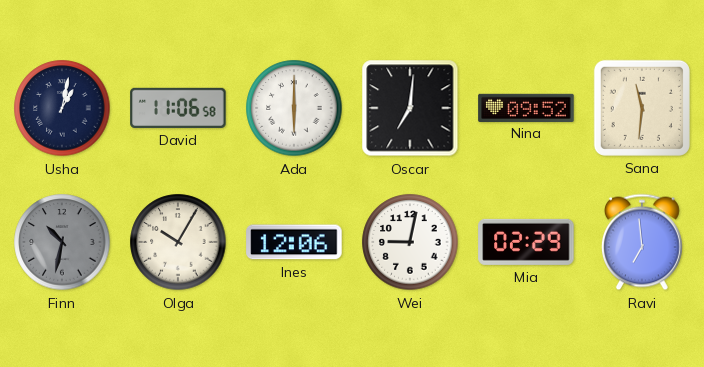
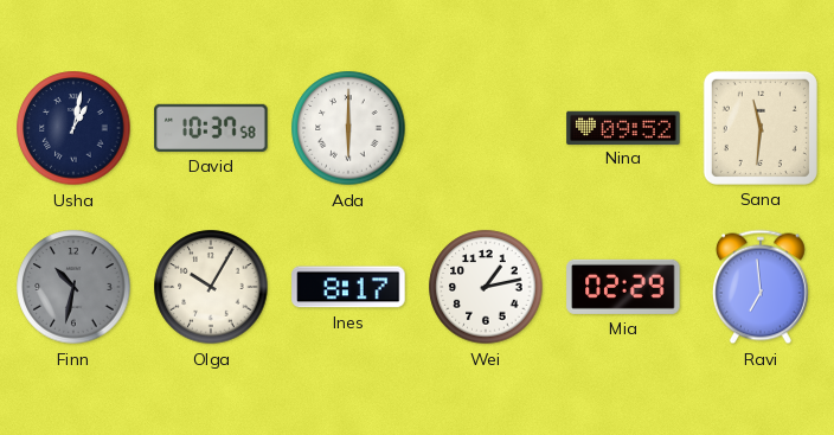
David: 11:06 -> 10:37 (211, 128)
Oscar: 7:01 -> none (410, 108)
Ines: 12:06 -> 8:17 (348, 287)
Wei: 9:02 -> 1:13 (486, 287)
